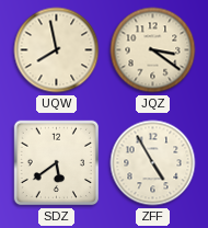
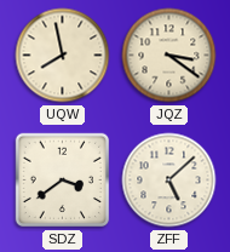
SDZ: 5:39 -> 3:39 (63, 181)
ZFF: 4:55 -> 5:08 (169, 181)
